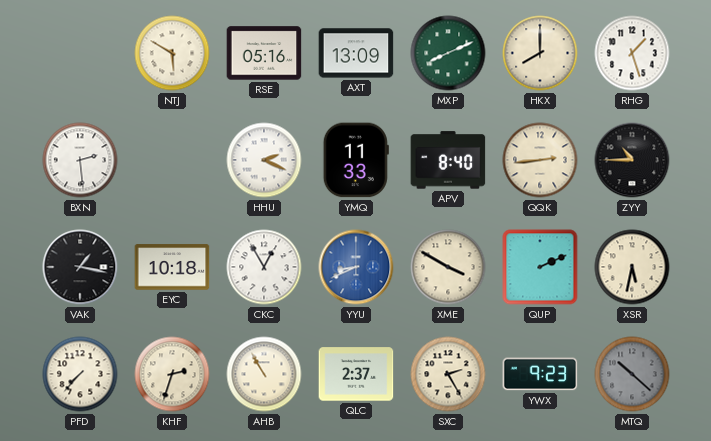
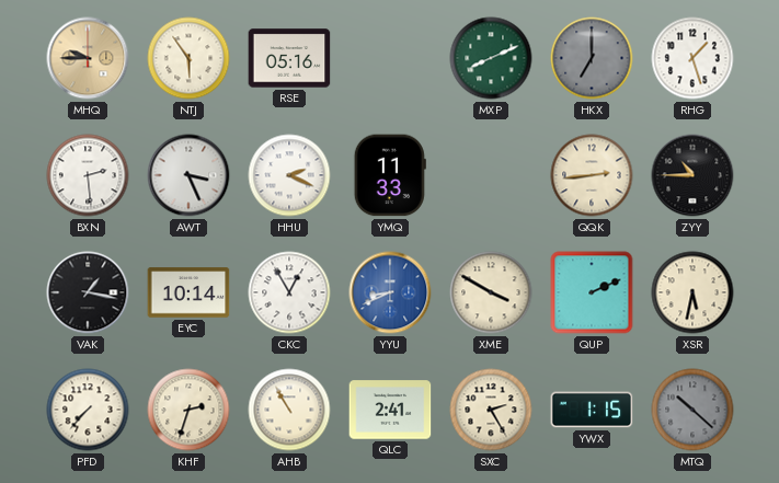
MHQ: none -> 9:45 (88, 58)
NTJ: 5:50 -> 5:54 (188, 58)
AXT: 13:09 -> none (356, 53)
HKX: 8:00 -> 7:00 (592, 58)
HKX dial: cream -> grey (592, 58)
AWT: none -> 3:26 (188, 175)
APV: 8:40 -> none (448, 160)
EYC: 10:18 -> 10:14 (188, 292)
QLC: 2:37 -> 2:41 (390, 410)
YWX: 9:23 -> 1:15 (592, 410)
